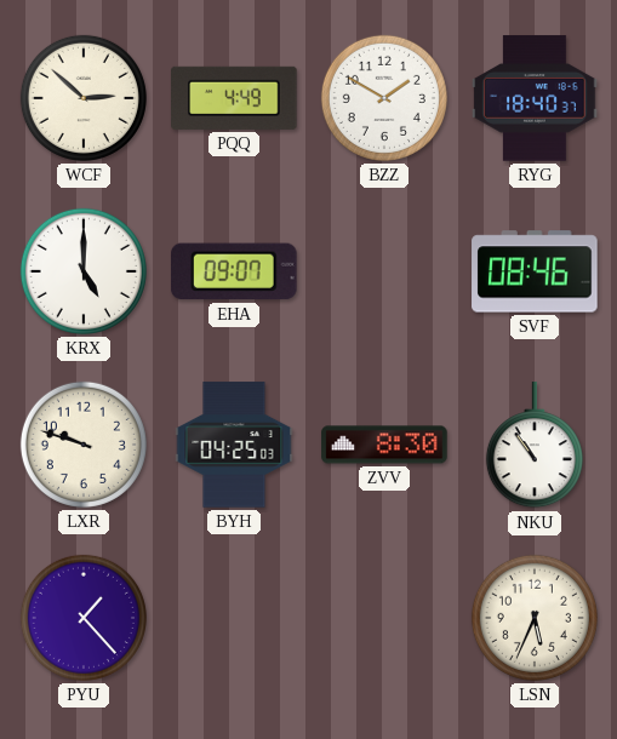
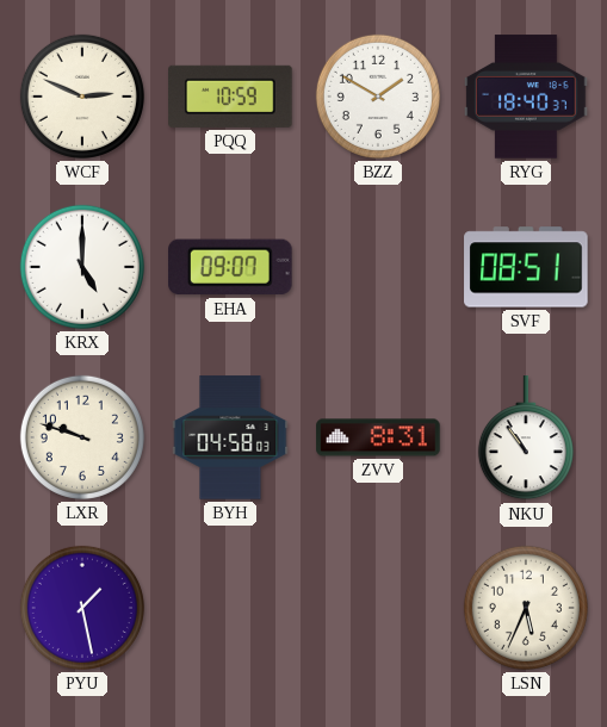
WCF: 2:52 -> 2:49 (82, 97)
PQQ: 4:49 -> 10:59 (230, 97)
SVF: 08:46 -> 08:51 (526, 267)
BYH: 04:25 -> 04:58 (230, 437)
ZVV: 8:30 -> 8:31 (378, 437)
PYU: 1:23 -> 1:28 (82, 608)
